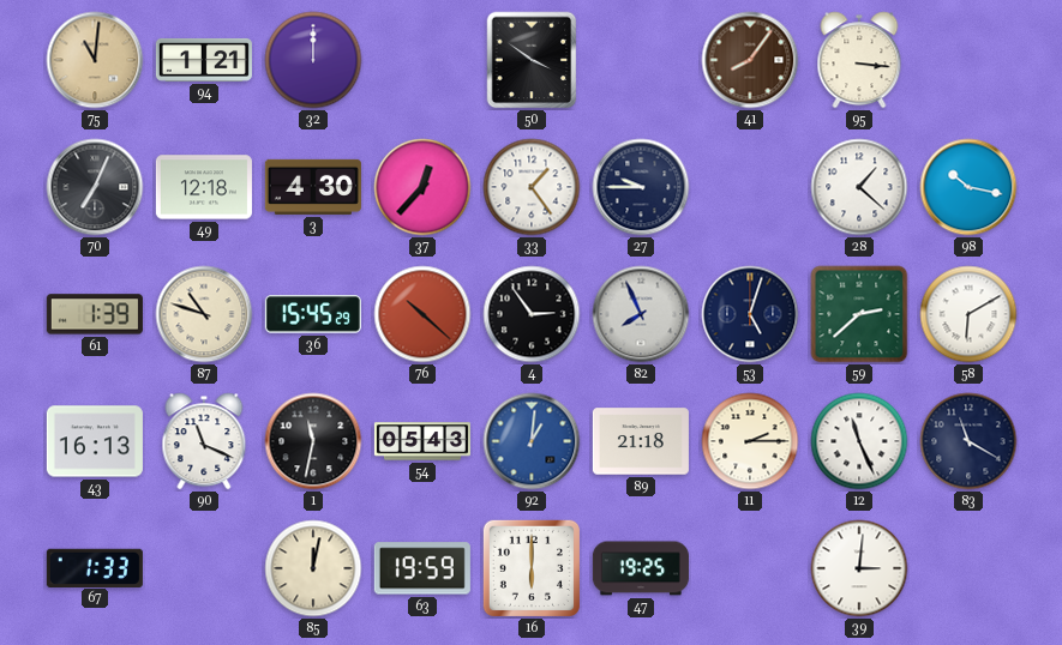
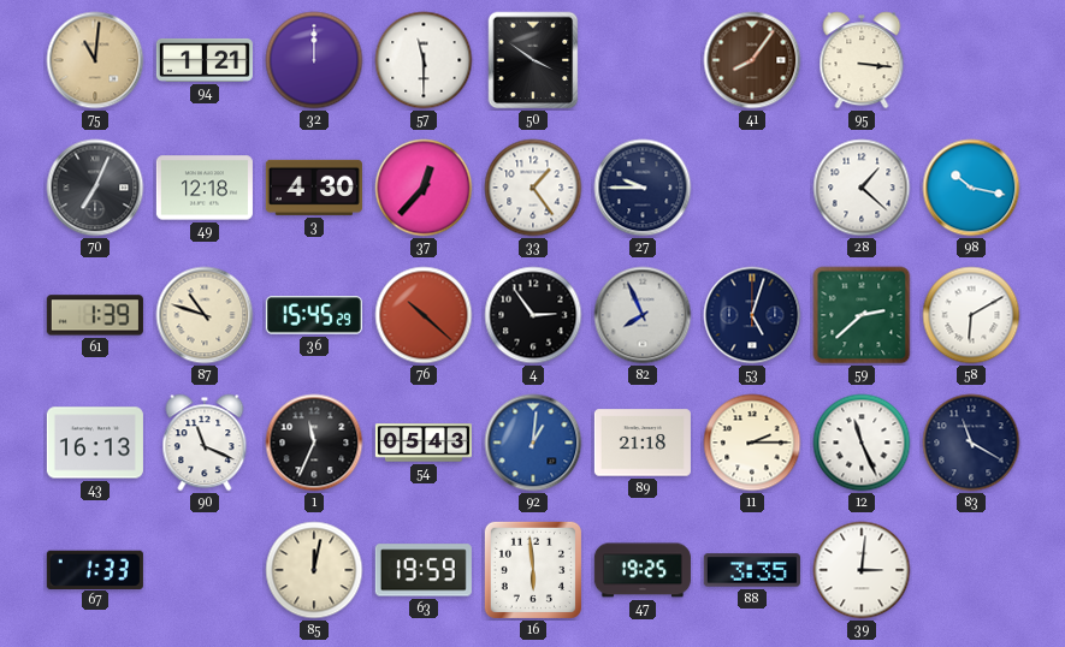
57: none -> 11:30 (424, 60)
1: 11:32 -> 11:34 (314, 443)
16: 6:00 -> 5:59 (533, 570)
88: none -> 3:35 (752, 570)
